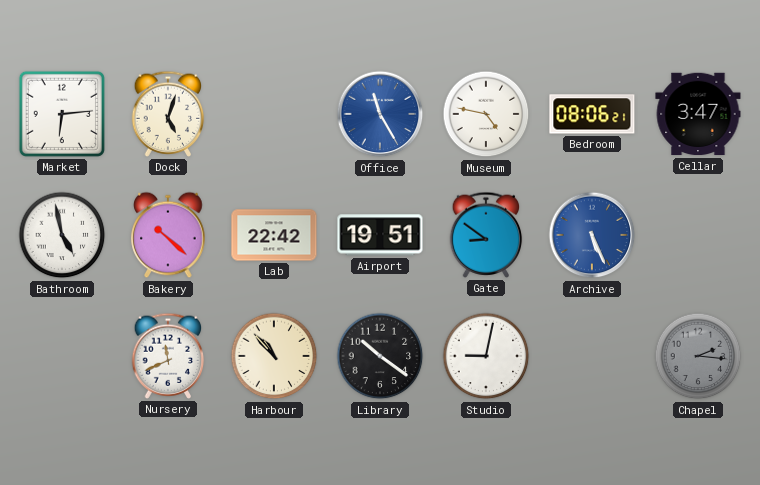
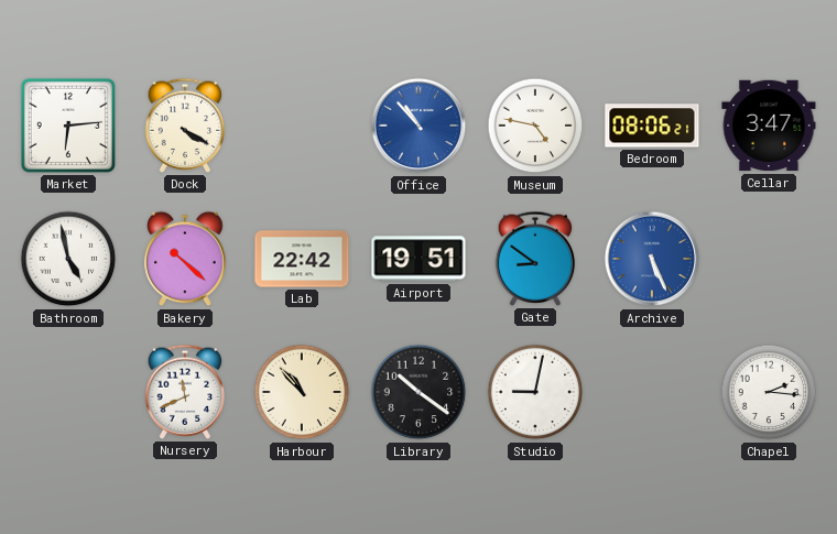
Dock: 5:03 -> 4:20 (185, 126)
Office: 11:25 -> 10:53 (418, 126)
Chapel dial: grey -> white (769, 392)
